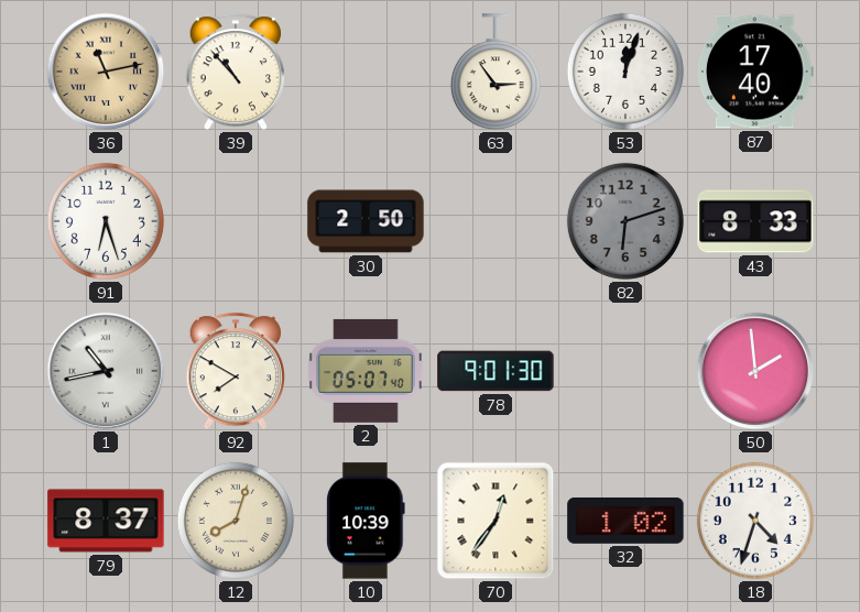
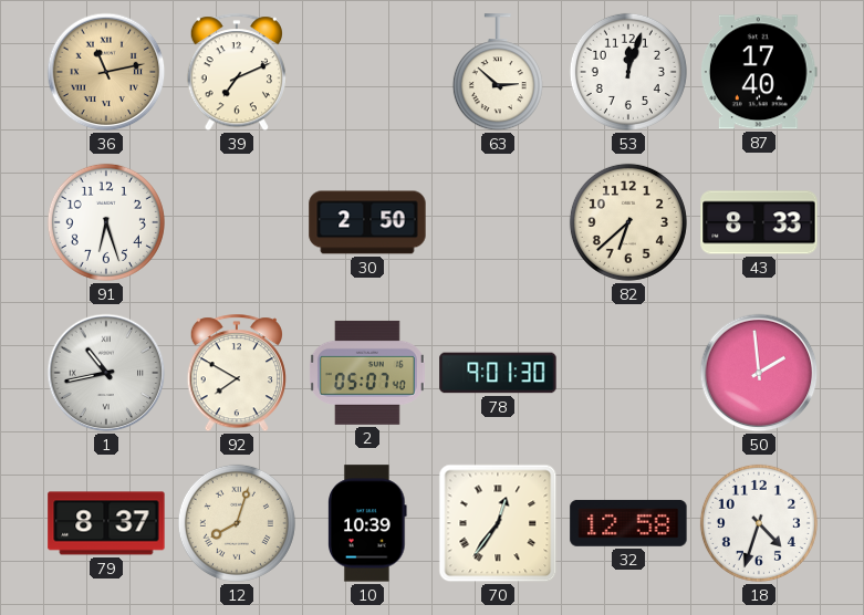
39: 10:53 -> 7:11 (237, 73)
63: 2:54 -> 2:52 (498, 73)
82: 6:12 -> 6:38 (628, 222)
82 dial: grey -> cream (628, 222)
32: 1:02 -> 12:58 (628, 523)
